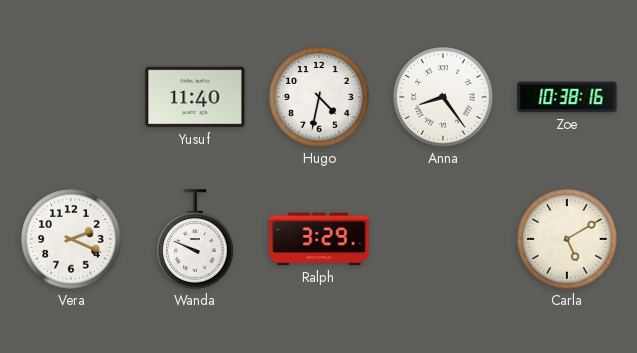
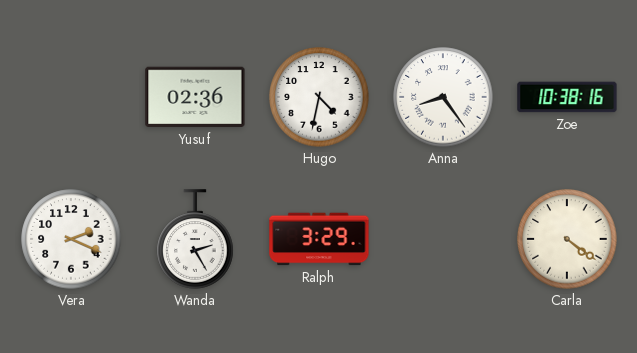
Yusuf: 11:40 -> 02:36 (195, 97)
Wanda: 9:49 -> 2:25 (195, 239)
Carla: 5:10 -> 4:21 (567, 239)
